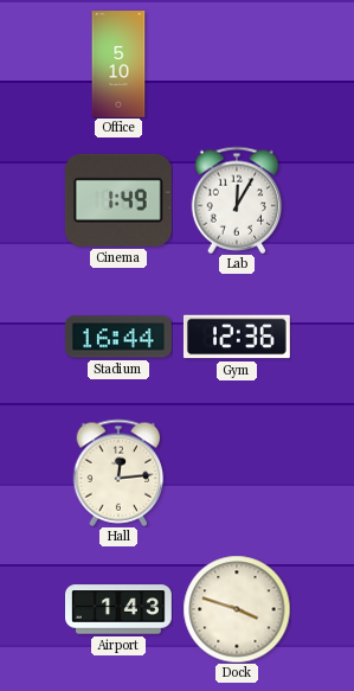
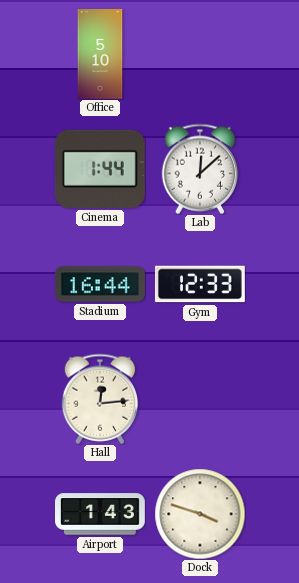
Cinema: 1:49 -> 1:44 (100, 169)
Lab: 12:05 -> 12:08 (200, 169)
Gym: 12:36 -> 12:33 (200, 284)
